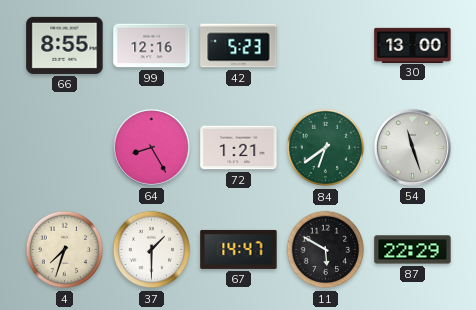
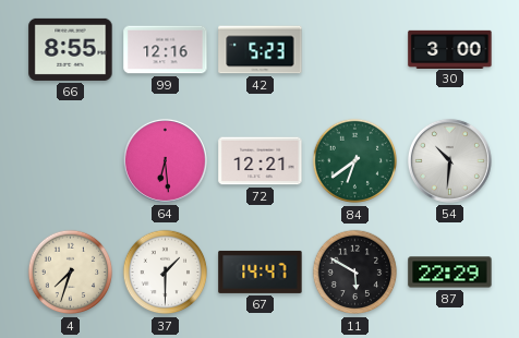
30: 13:00 -> 3:00 (450, 49)
64: 8:25 -> 6:29 (165, 160)
72: 1:21 -> 12:21 (261, 161)
54: 11:27 -> 10:31 (449, 160)
